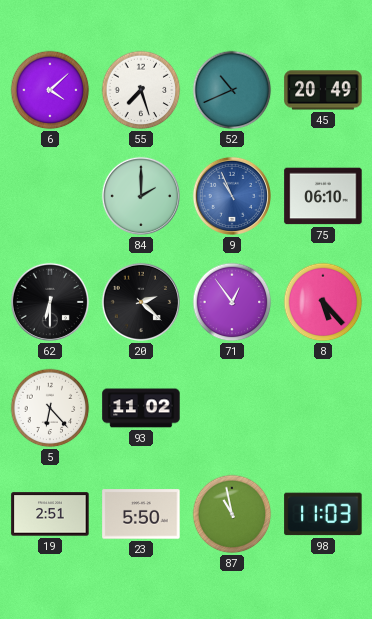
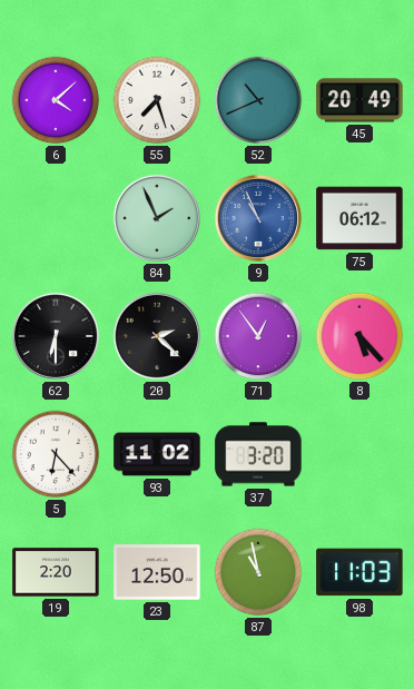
84: 2:00 -> 1:56 (157, 218)
75: 06:10 -> 06:12 (359, 218)
37: none -> 3:20 (258, 454)
19: 2:51 -> 2:20 (56, 572)
23: 5:50 -> 12:50 (157, 572)
